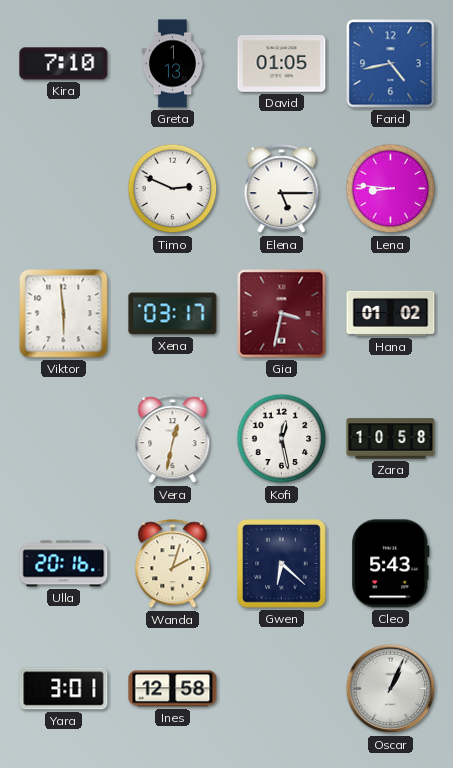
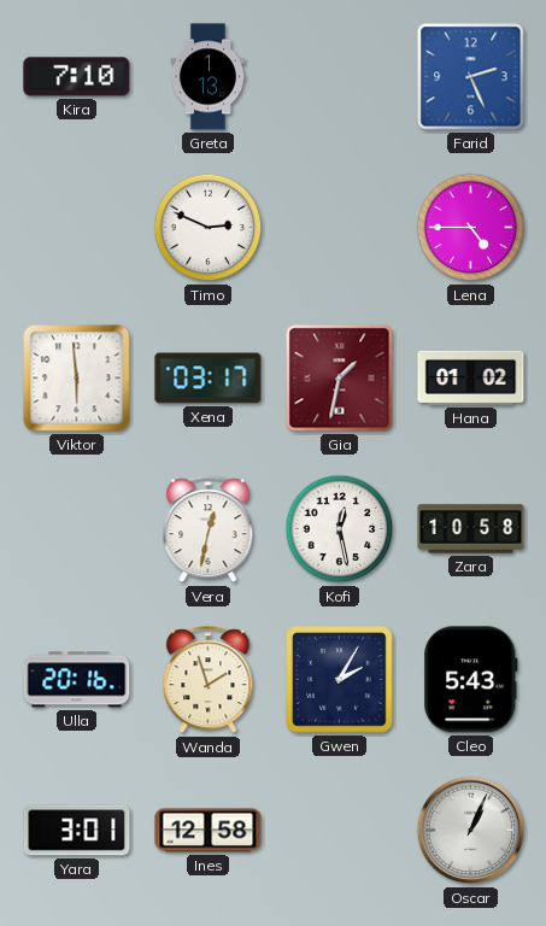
David: 01:05 -> none (282, 64)
Farid: 4:43 -> 2:26 (471, 77)
Elena: 5:15 -> none (282, 189)
Lena: 8:46 -> 4:45 (471, 228)
Gia: 3:32 -> 1:32 (340, 379)
Wanda: 2:03 -> 1:57 (209, 680)
Gwen: 6:22 -> 2:05 (340, 680)
